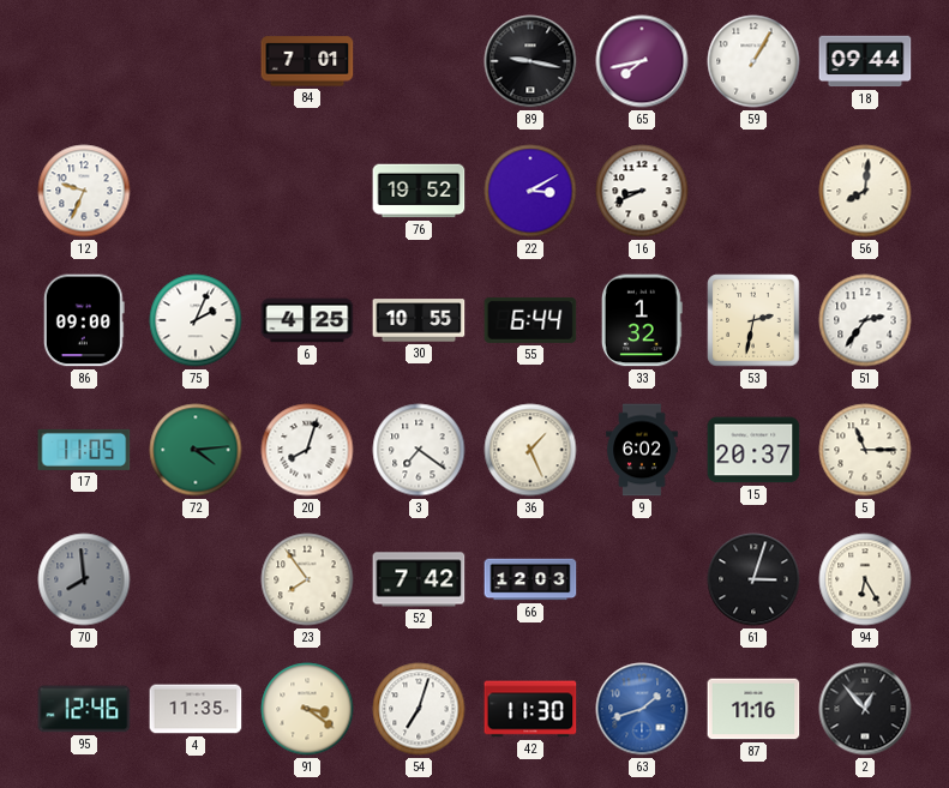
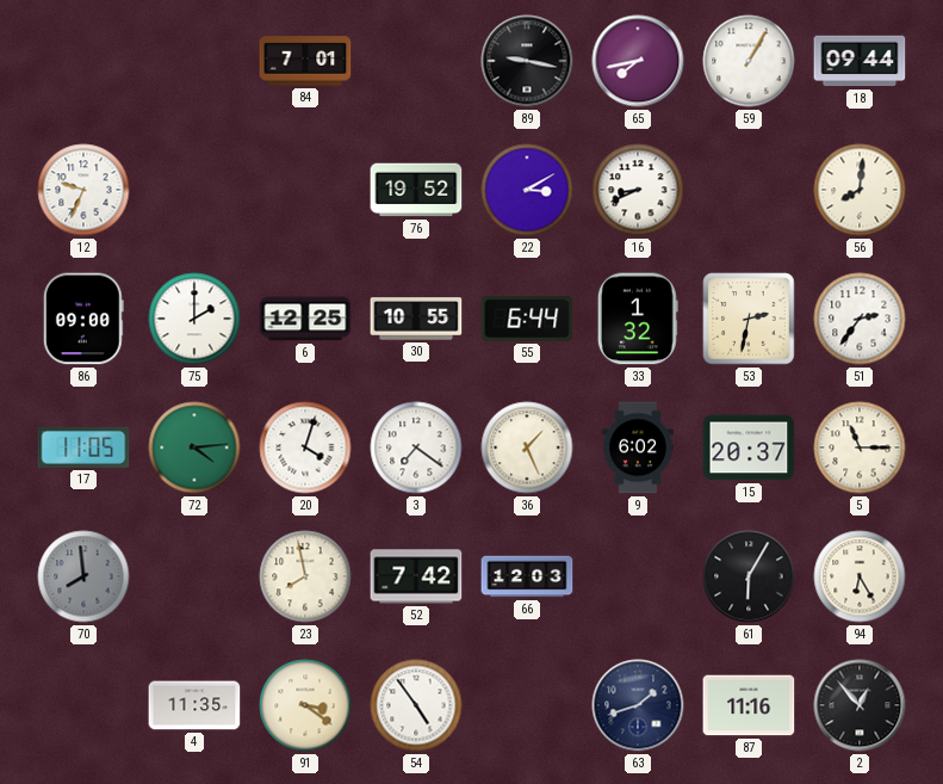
75: 2:04 -> 2:00 (194, 319)
6: 4:25 -> 12:25 (305, 319)
20: 8:03 -> 4:03 (305, 447)
23: 7:54 -> 7:58 (305, 576)
61: 3:03 -> 6:05 (749, 576)
95: 12:46 -> none (84, 709)
54: 7:03 -> 4:54 (416, 705)
42: 11:30 -> none (530, 709)
63 dial: blue -> navy (638, 705)
